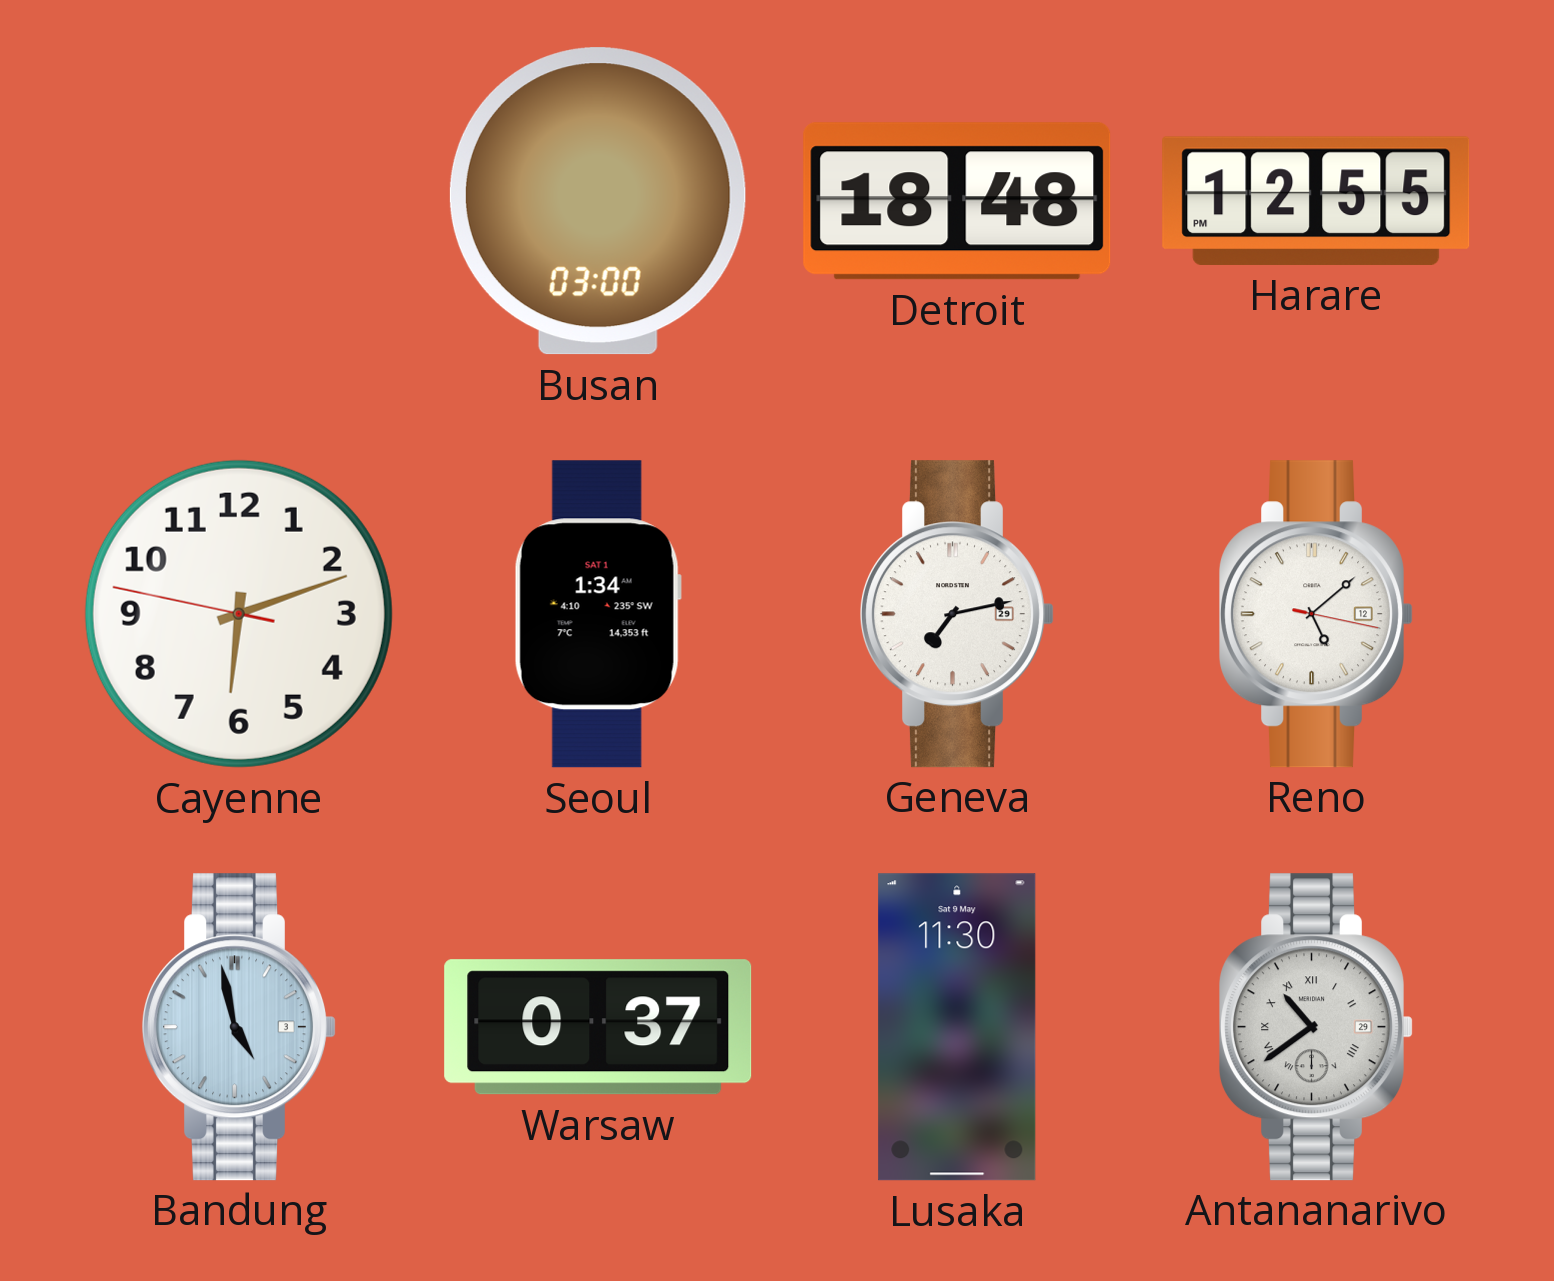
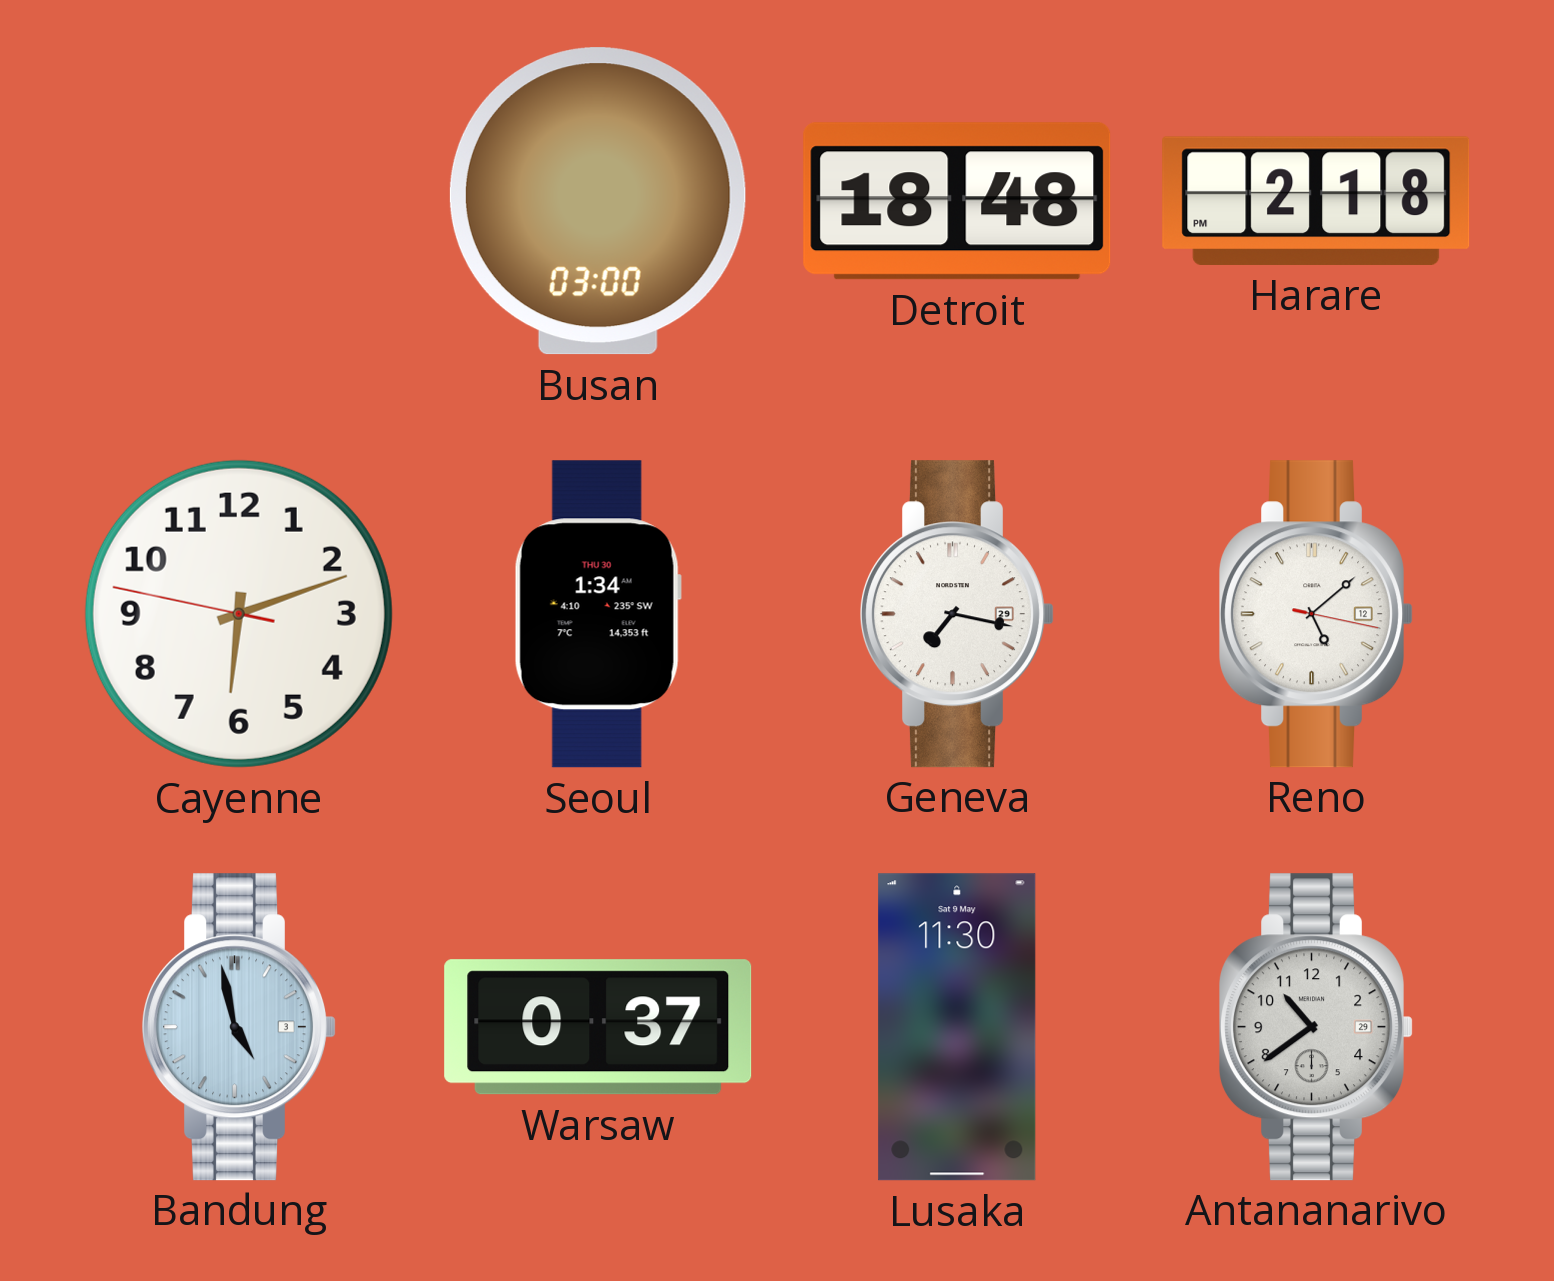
Harare: 12:55 -> 2:18 (1316, 201)
Seoul date: SAT 1 -> THU 30 (598, 614)
Geneva: 7:13 -> 7:17 (957, 614)
Antananarivo numerals: Roman -> Arabic (1316, 1027)
